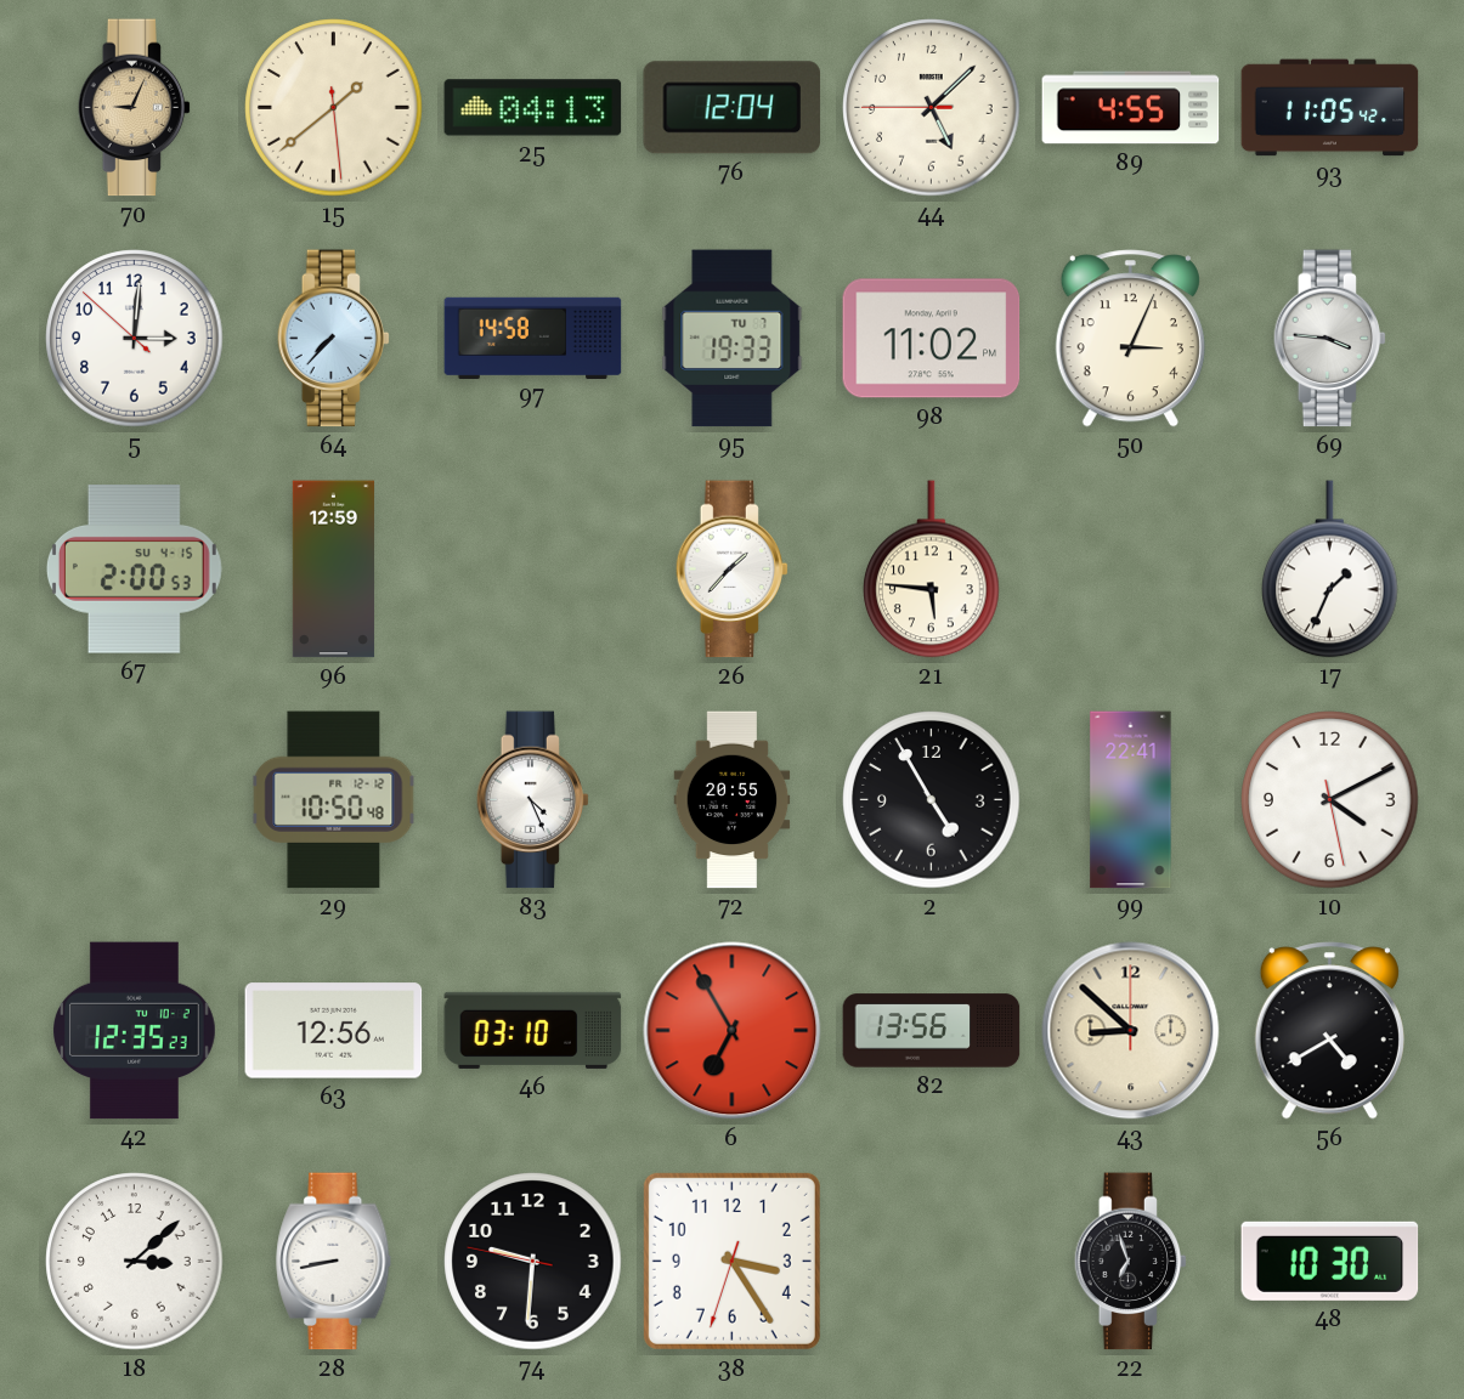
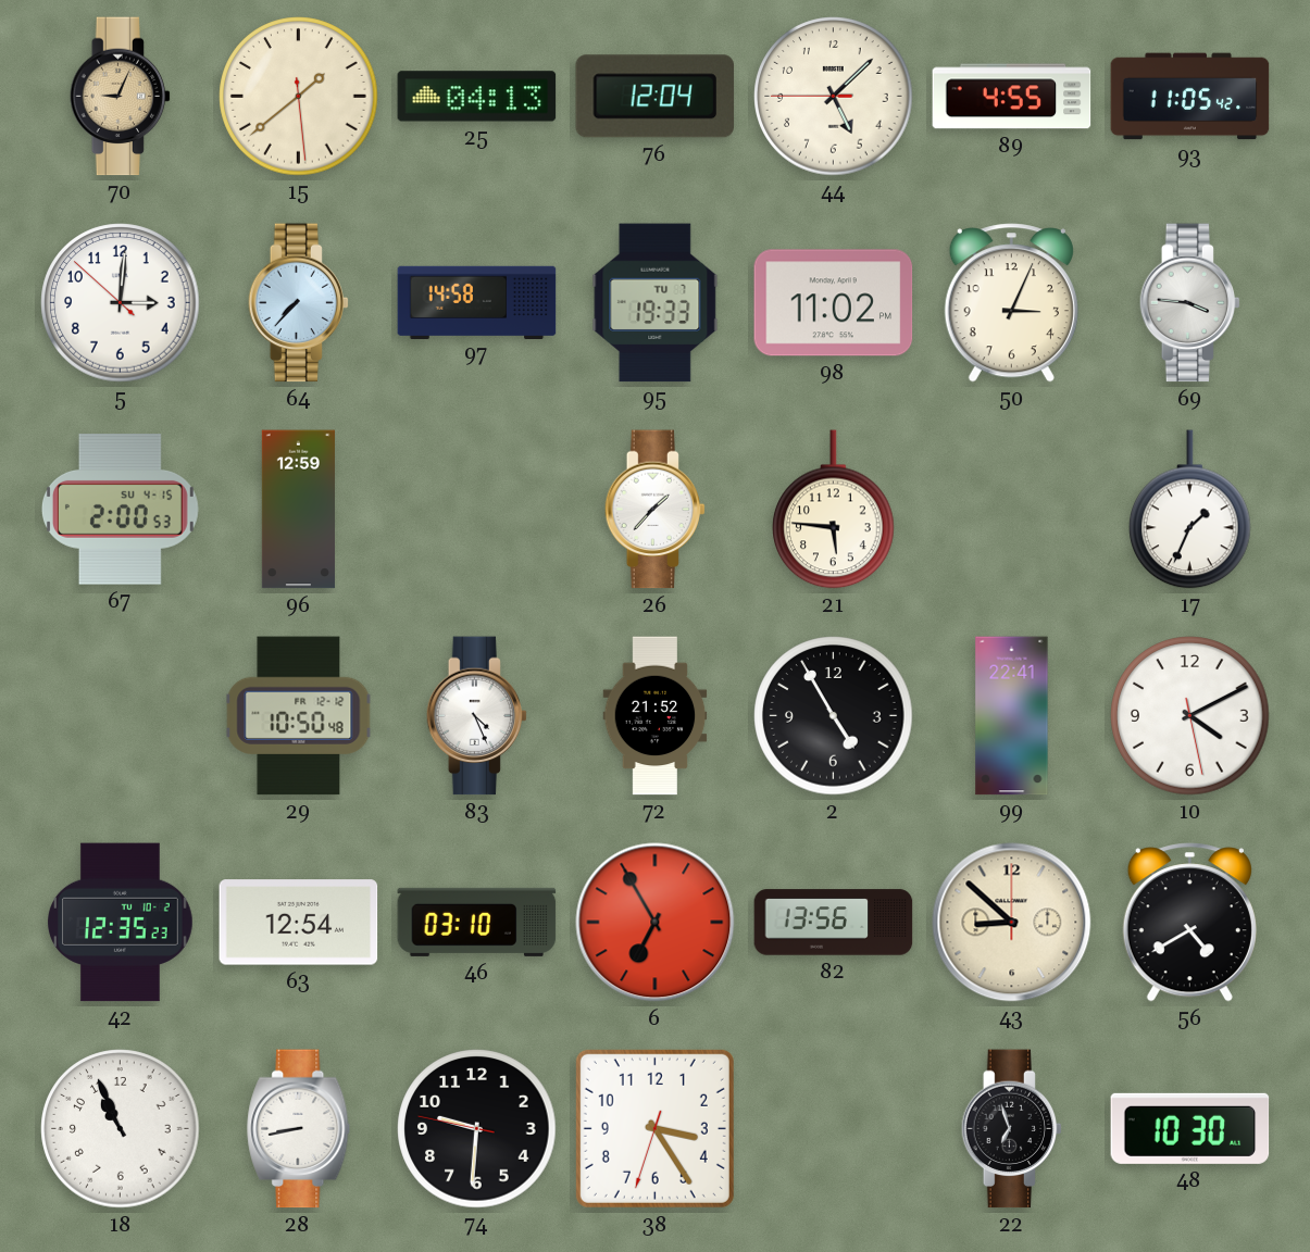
72: 20:55 -> 21:52 (656, 716)
63: 12:56 -> 12:54 (299, 923)
18: 3:08 -> 10:56 (121, 1129)
